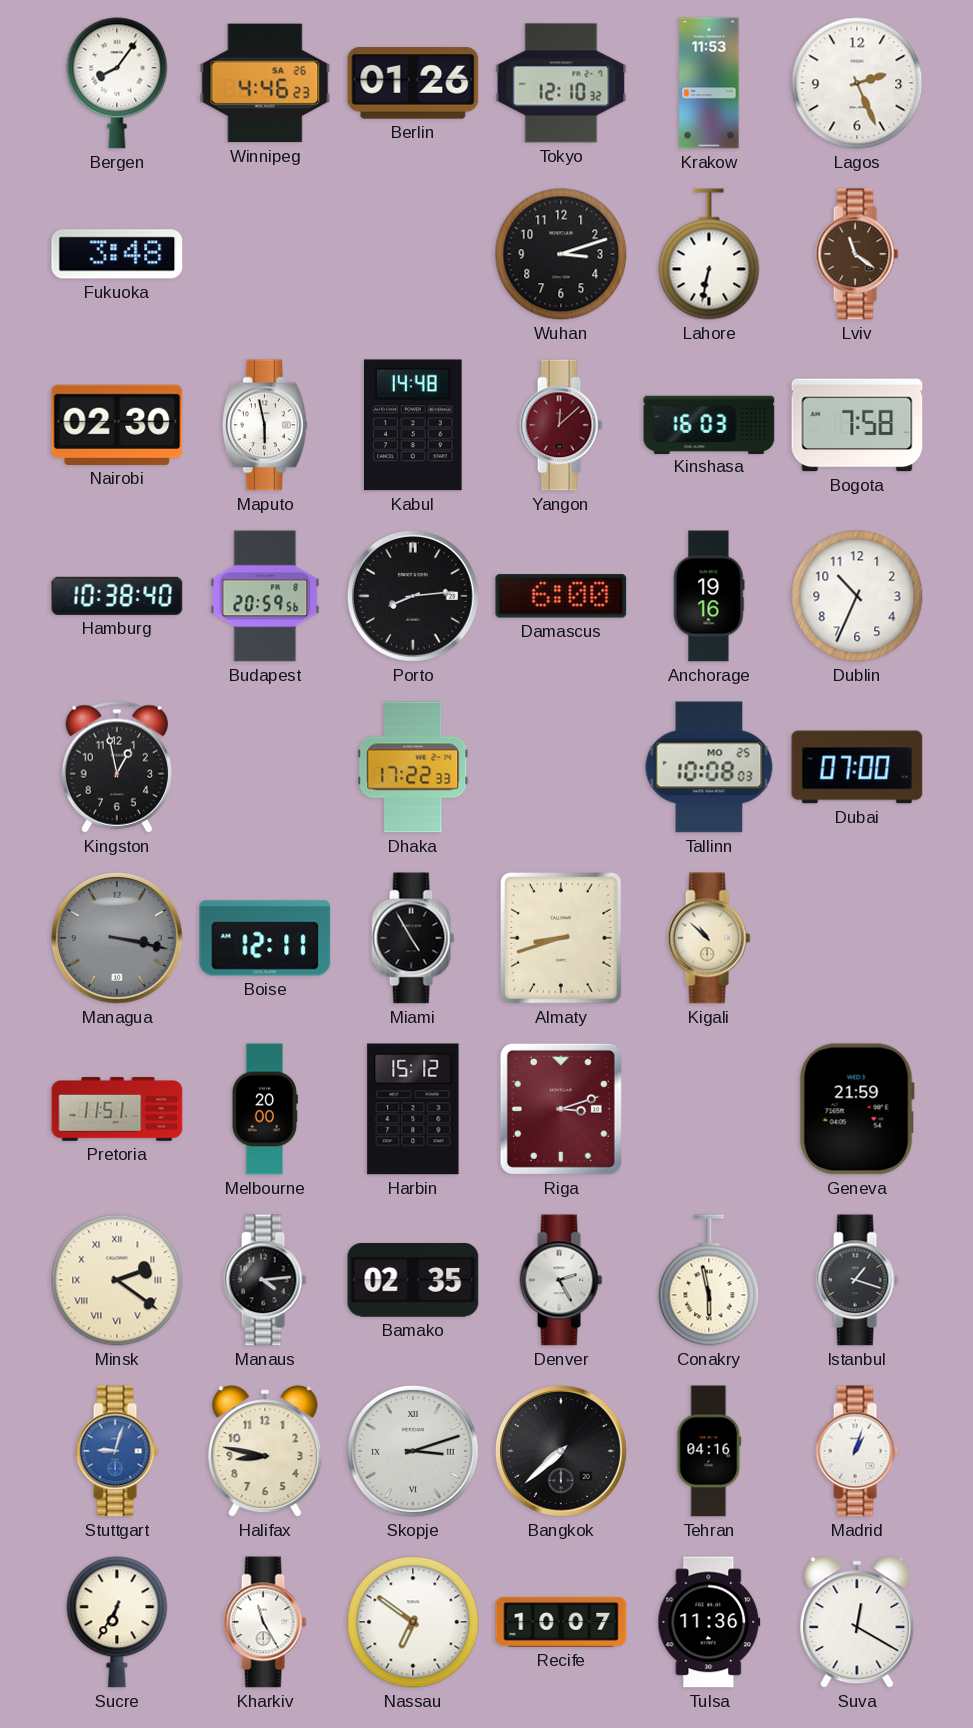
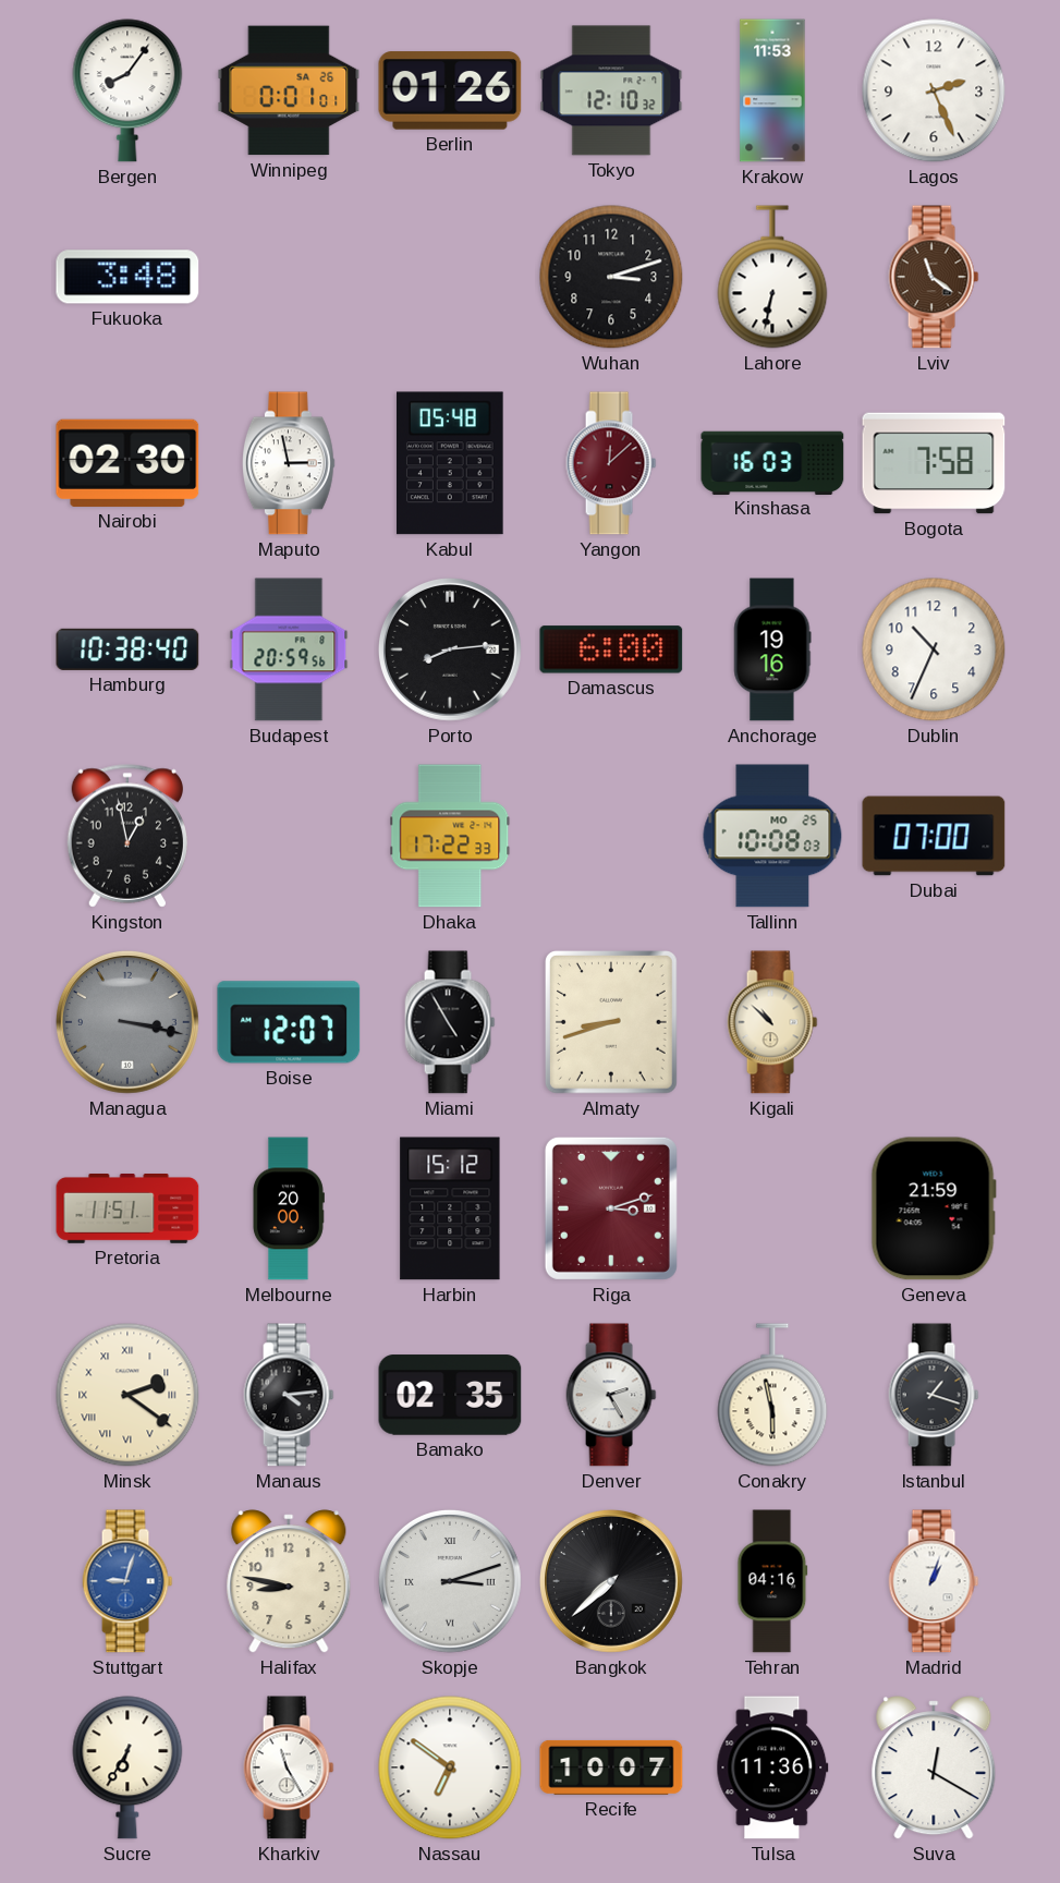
Winnipeg: 4:46 -> 0:01 (289, 90)
Maputo: 5:58 -> 2:58 (289, 463)
Kabul: 14:48 -> 05:48 (451, 463)
Boise: 12:11 -> 12:07 (289, 1022)
